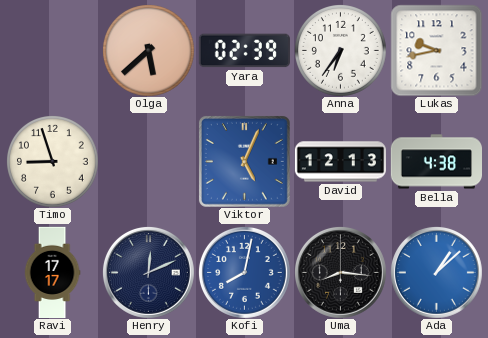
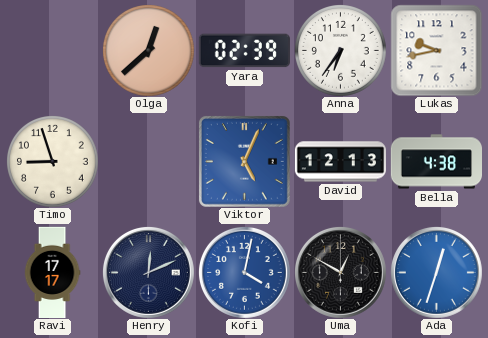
Olga: 5:38 -> 12:38 (149, 51)
Kofi: 8:02 -> 4:02 (244, 272)
Uma: 8:16 -> 12:50 (340, 272)
Ada: 1:08 -> 12:33 (436, 272)
